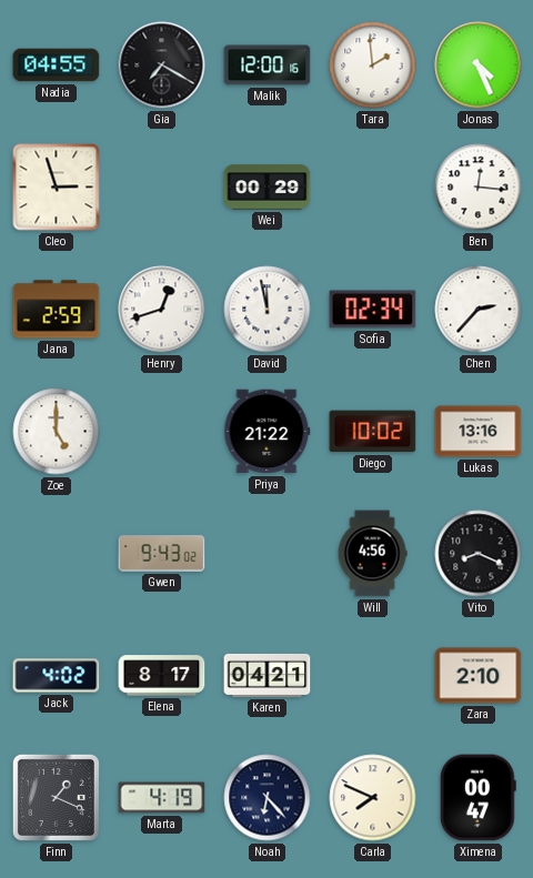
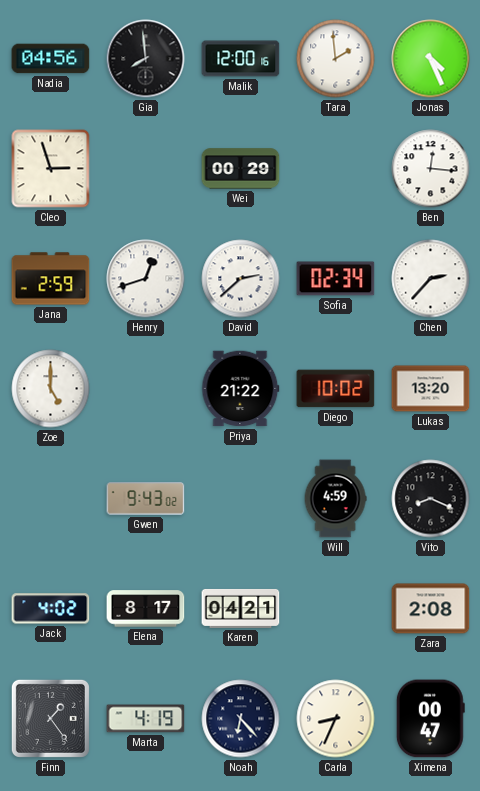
Nadia: 04:55 -> 04:56 (51, 59)
Gia: 7:20 -> 7:59 (146, 59)
David: 11:58 -> 2:38 (241, 279)
Lukas: 13:16 -> 13:20 (431, 389)
Will: 4:56 -> 4:59 (335, 499)
Zara: 2:10 -> 2:08 (431, 609)
Finn: 1:19 -> 1:24 (50, 718)
Carla: 7:49 -> 8:34 (336, 719)
